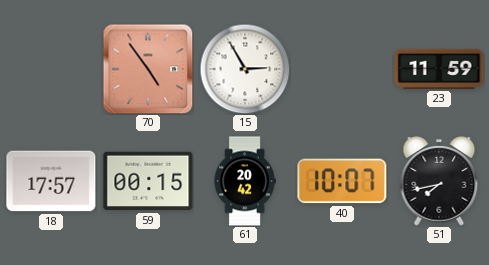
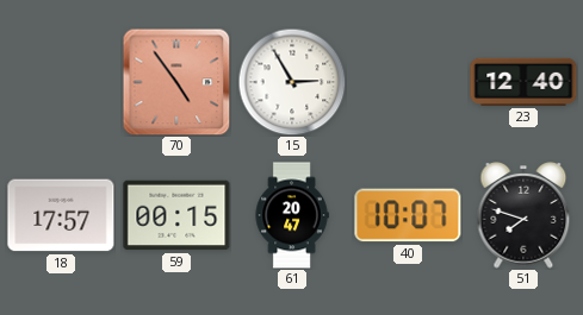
23: 11:59 -> 12:40 (523, 82)
61: 20:42 -> 20:47 (292, 215)
51: 7:43 -> 7:48 (523, 216)
